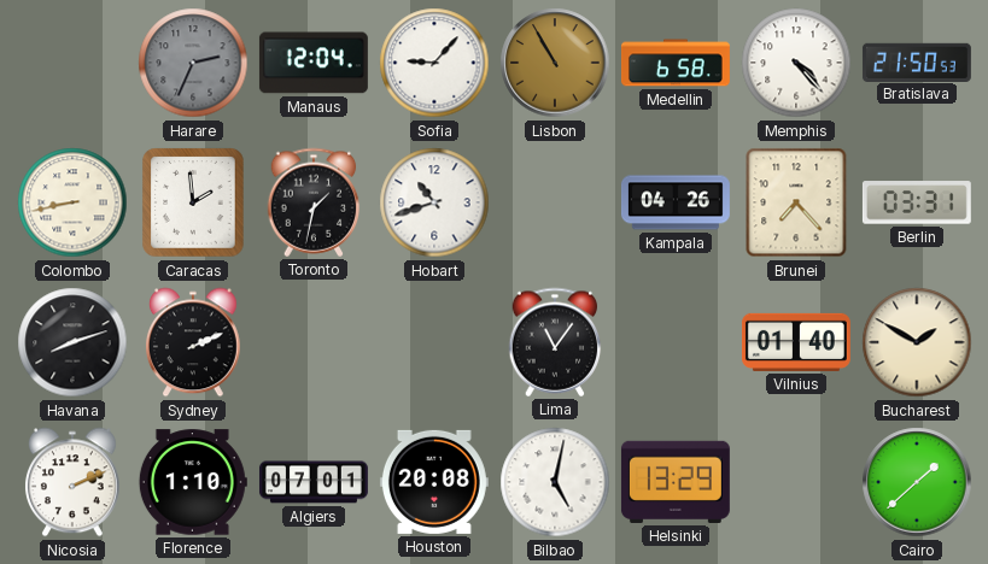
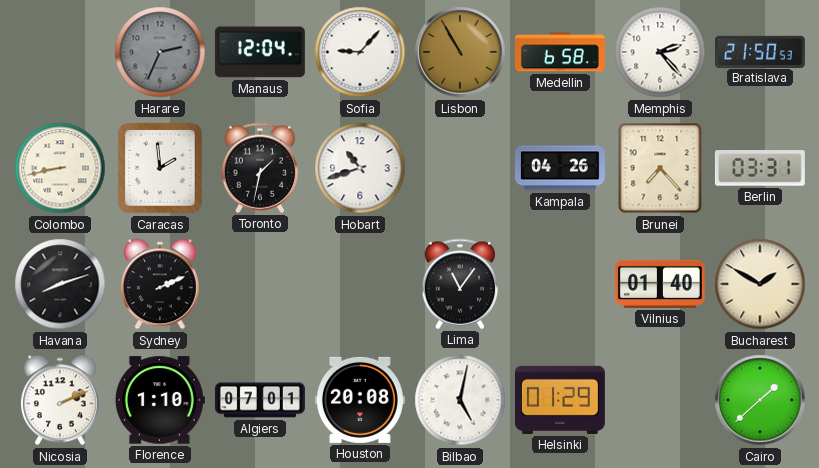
Memphis: 4:23 -> 2:23 (660, 52)
Helsinki: 13:29 -> 01:29 (560, 400)
